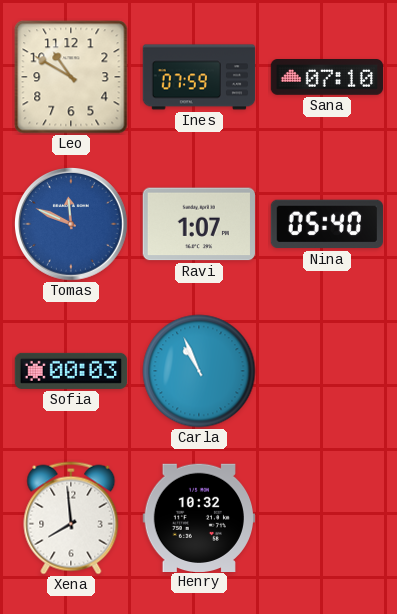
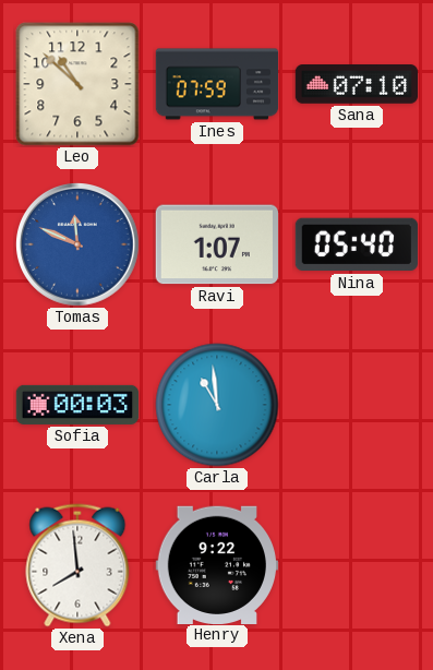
Leo: 10:50 -> 10:52 (77, 84)
Carla: 10:56 -> 10:59 (217, 405)
Henry: 10:32 -> 9:22 (216, 564)
